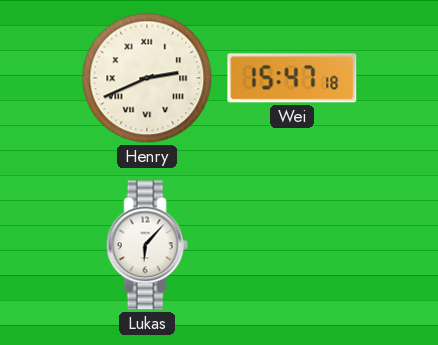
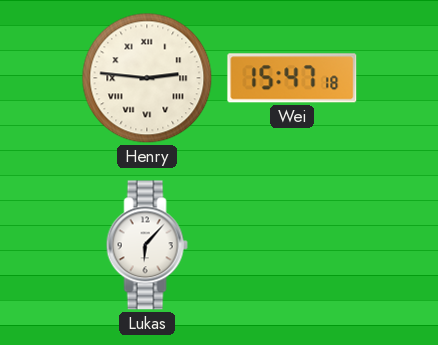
Henry: 2:41 -> 2:46 (147, 78)
